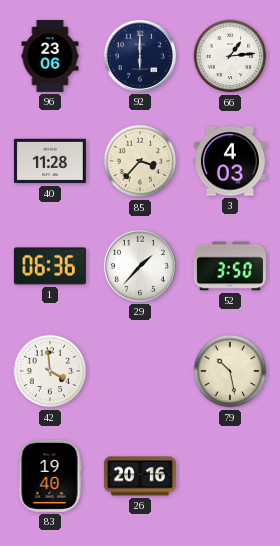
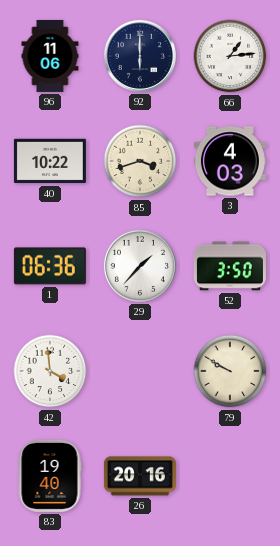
96: 23:06 -> 11:06 (50, 56)
40: 11:28 -> 10:22 (50, 161)
85: 3:37 -> 3:42 (140, 161)
79: 10:28 -> 9:50 (230, 371)
